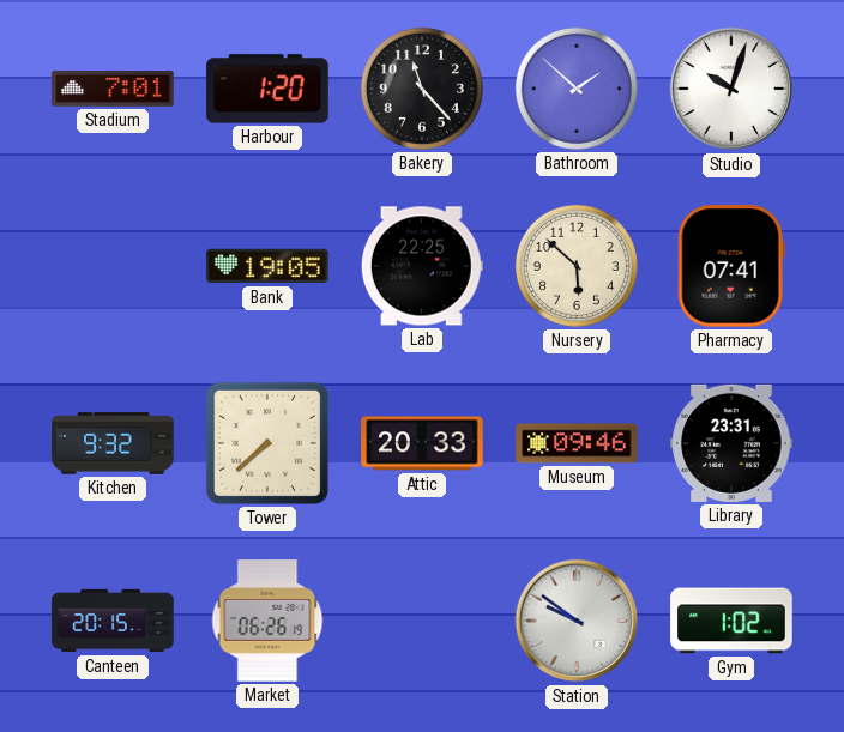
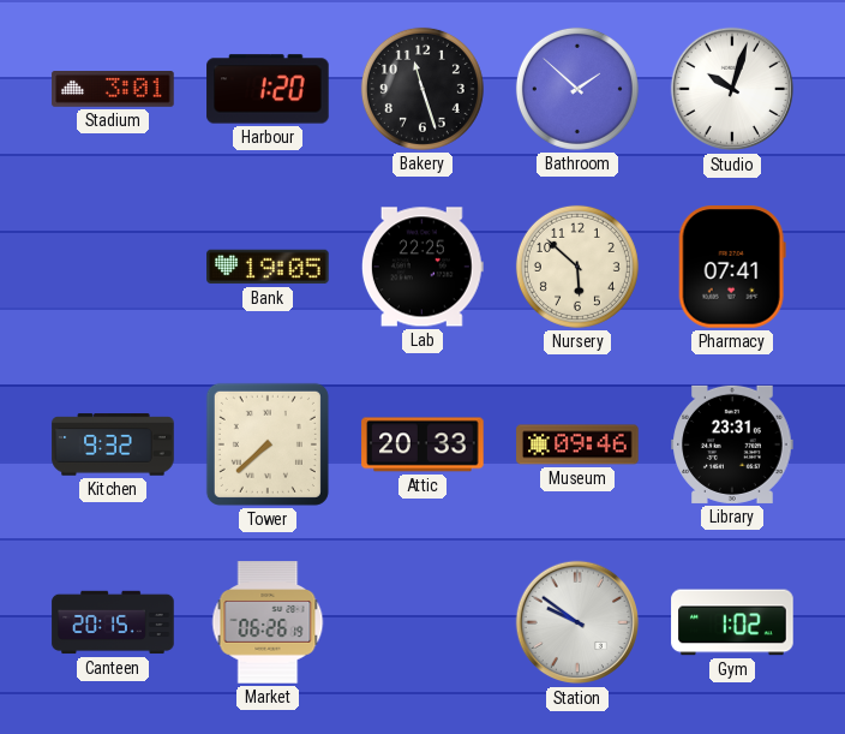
Stadium: 7:01 -> 3:01 (113, 90)
Bakery: 11:23 -> 11:27 (422, 89)
